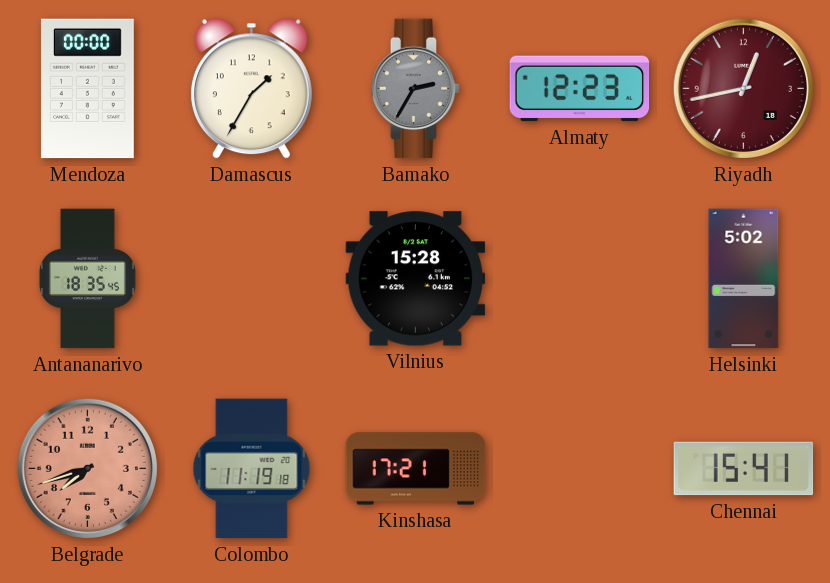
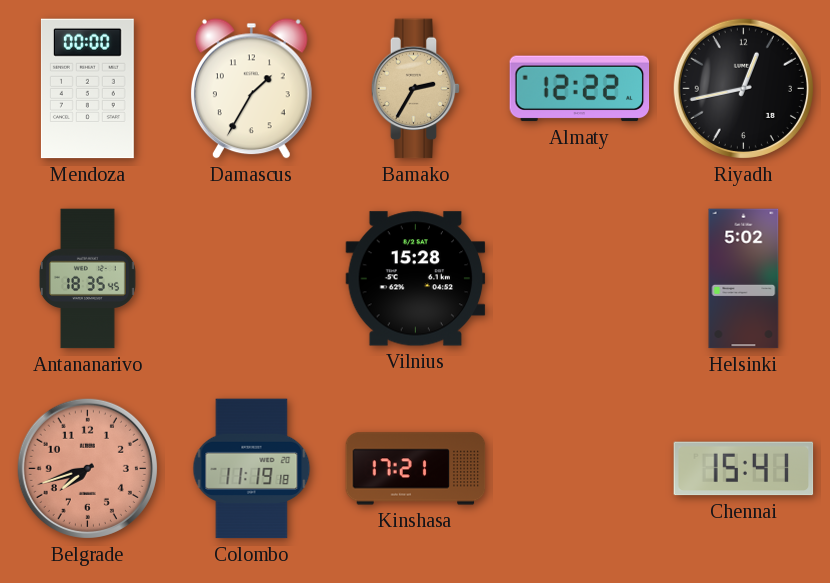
Bamako dial: grey -> champagne (416, 89)
Almaty: 12:23 -> 12:22 (580, 89)
Riyadh dial: burgundy -> black (743, 88)
